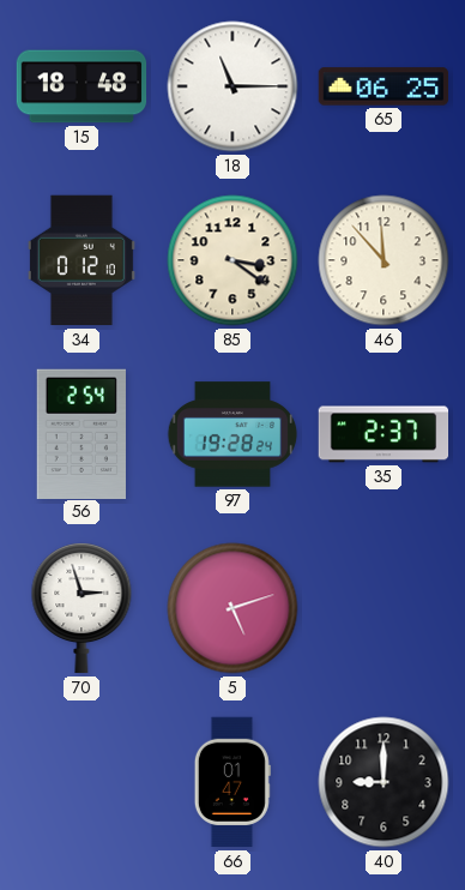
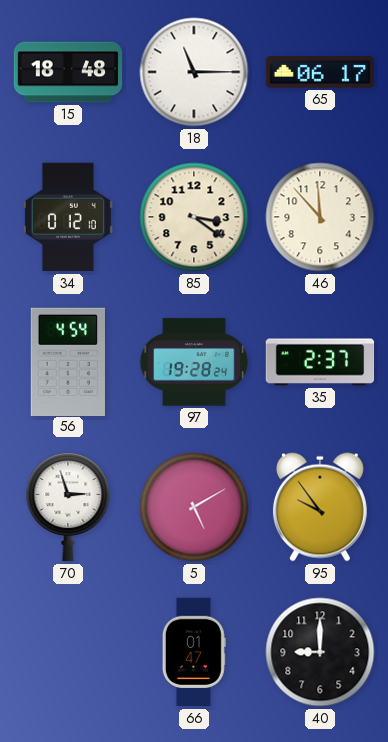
65: 06:25 -> 06:17 (320, 72)
56: 2:54 -> 4:54 (68, 361)
5: 5:12 -> 5:10 (194, 507)
95: none -> 9:54 (320, 507)
